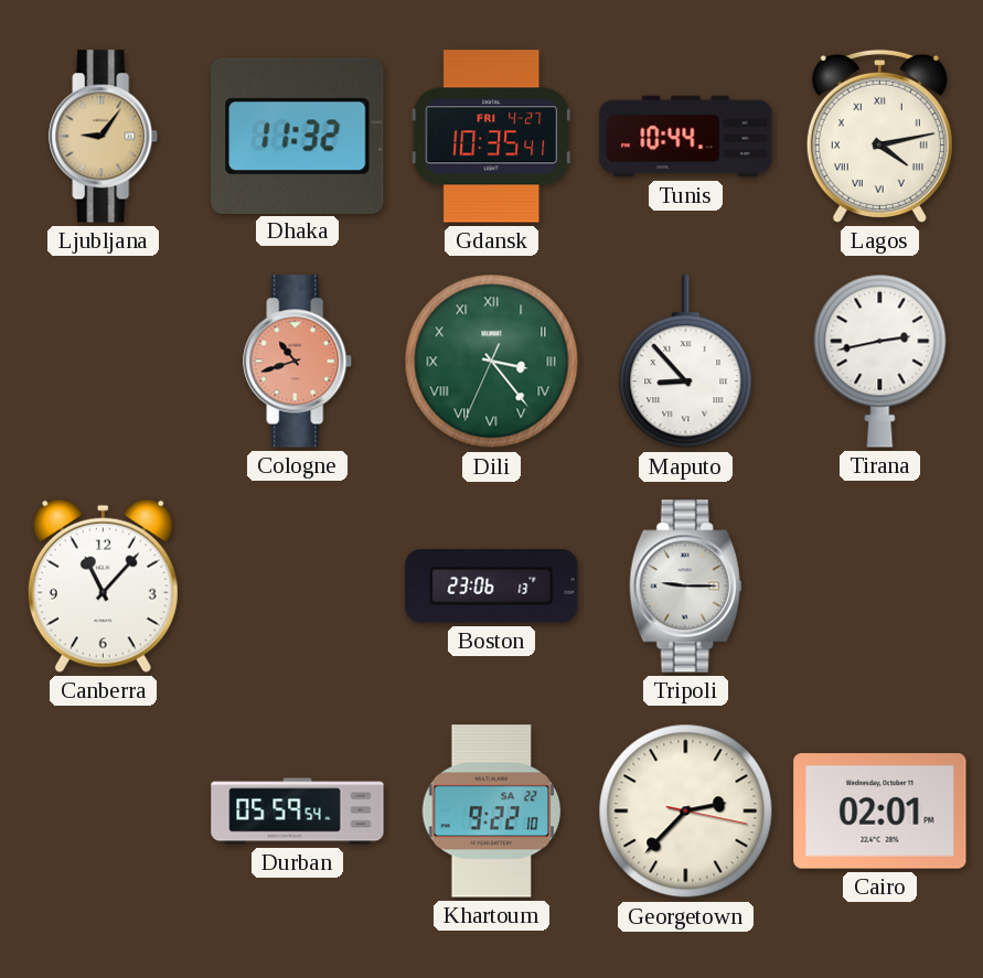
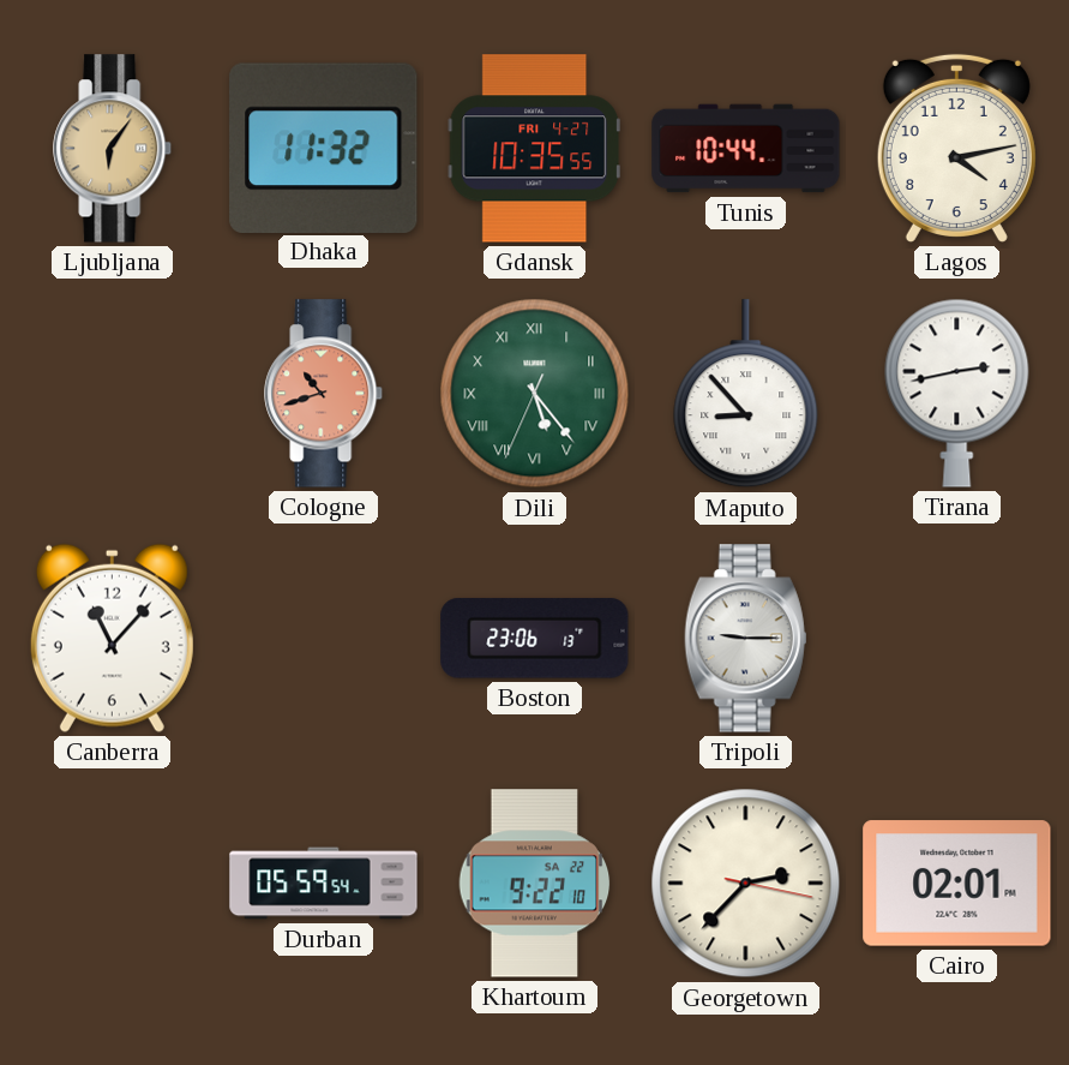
Ljubljana: 9:06 -> 6:06 (113, 149)
Gdansk: 10:35:41 -> 10:35:55 (535, 149)
Lagos numerals: Roman -> Arabic (956, 148)
Dili: 3:23 -> 5:23 (535, 394)
